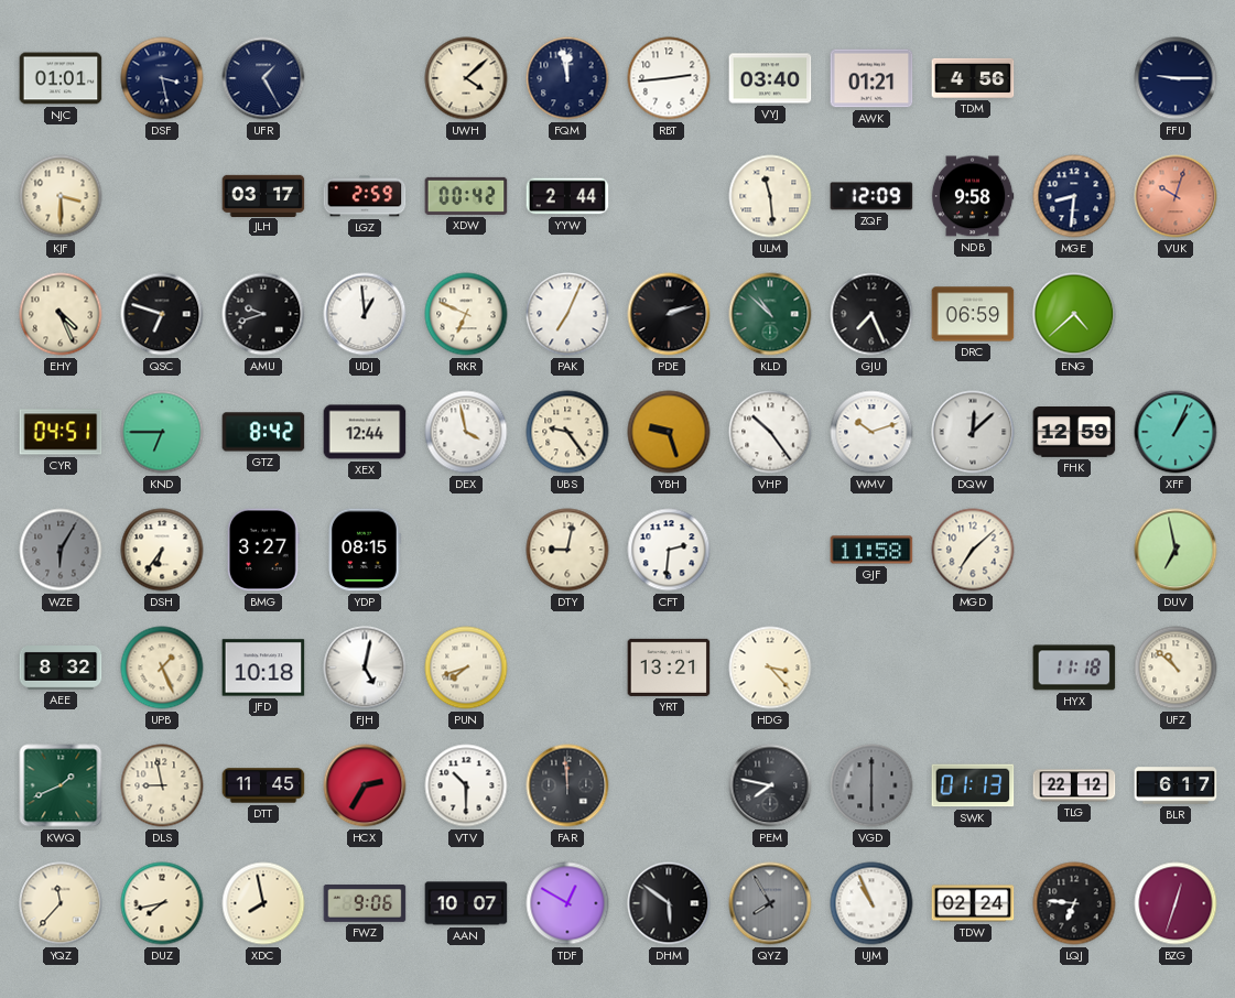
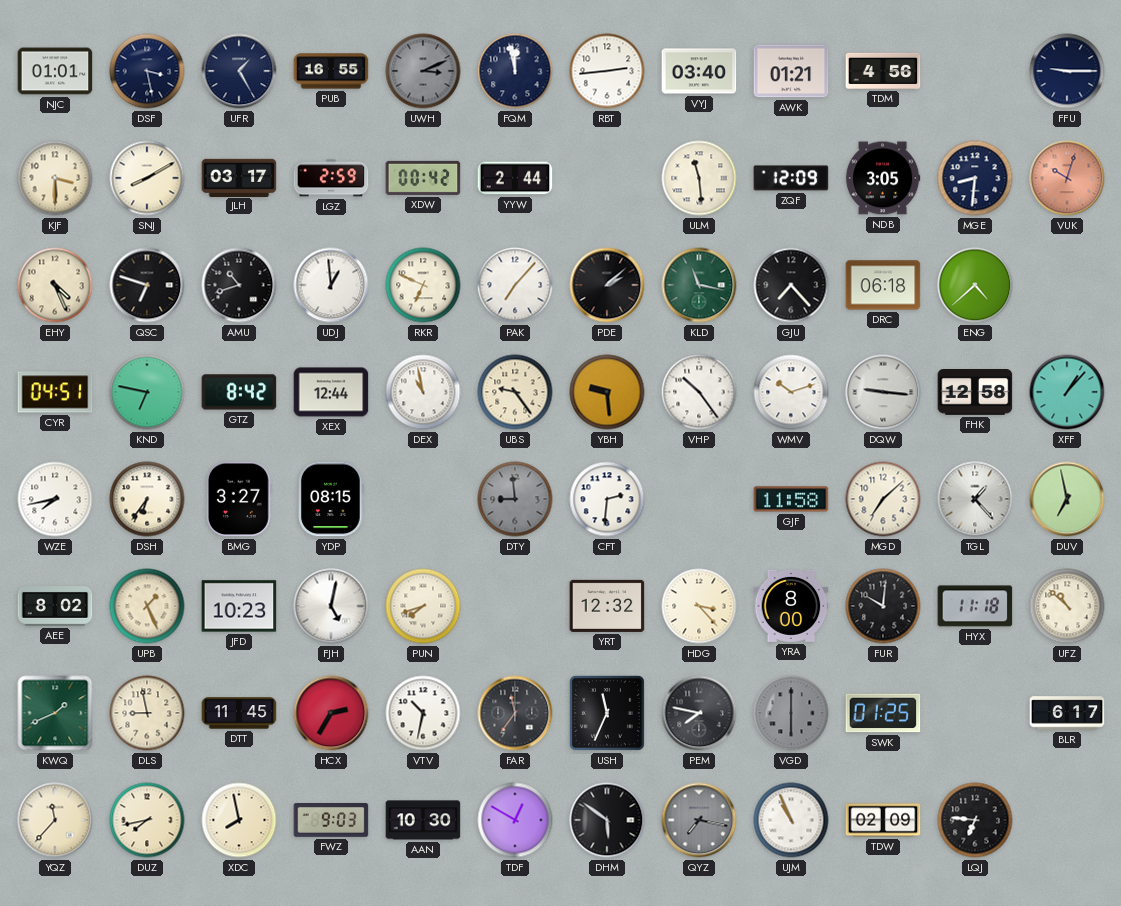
PUB: none -> 16:55 (331, 71)
UWH: 4:08 -> 3:11 (423, 71)
UWH dial: cream -> grey (423, 71)
SNJ: none -> 8:10 (147, 178)
NDB: 9:58 -> 3:05 (883, 178)
AMU: 9:42 -> 10:42 (239, 285)
PAK: 7:04 -> 7:07 (515, 285)
PDE: 2:12 -> 2:08 (607, 285)
KLD: 10:52 -> 11:17 (699, 285)
GJU: 7:26 -> 7:23 (791, 285)
DRC: 06:59 -> 06:18 (883, 285)
KND: 6:45 -> 6:47 (147, 392)
DEX: 3:58 -> 10:58 (423, 392)
YBH: 9:27 -> 9:29 (607, 392)
DQW: 12:08 -> 9:16 (883, 392)
FHK: 12:59 -> 12:58 (975, 393)
XFF: 1:04 -> 1:07 (1067, 392)
WZE: 6:05 -> 7:43 (55, 499)
WZE dial: grey -> white (55, 499)
DTY: 9:02 -> 8:59 (515, 499)
DTY dial: cream -> grey (515, 499)
TGL: none -> 1:23 (975, 499)
AEE: 8:32 -> 8:02 (55, 607)
JFD: 10:18 -> 10:23 (239, 606)
YRT: 13:21 -> 12:32 (607, 606)
YRA: none -> 8:00 (791, 606)
FUR: none -> 10:01 (883, 606)
VTV: 10:30 -> 10:32 (423, 713)
FAR: 11:59 -> 11:36 (515, 713)
USH: none -> 11:34 (607, 713)
SWK: 01:13 -> 01:25 (883, 713)
TLG: 22:12 -> none (1074, 785)
FWZ: 9:06 -> 9:03 (331, 821)
AAN: 10:07 -> 10:30 (423, 820)
QYZ: 7:55 -> 7:17 (699, 820)
TDW: 02:24 -> 02:09 (883, 820)
BZG: 12:33 -> none (1176, 903)
